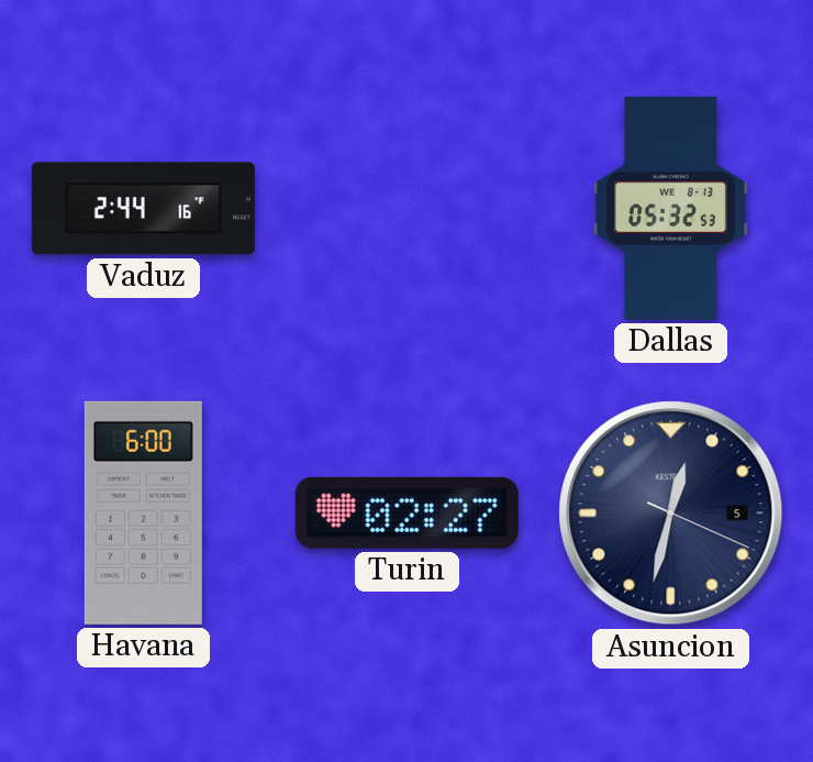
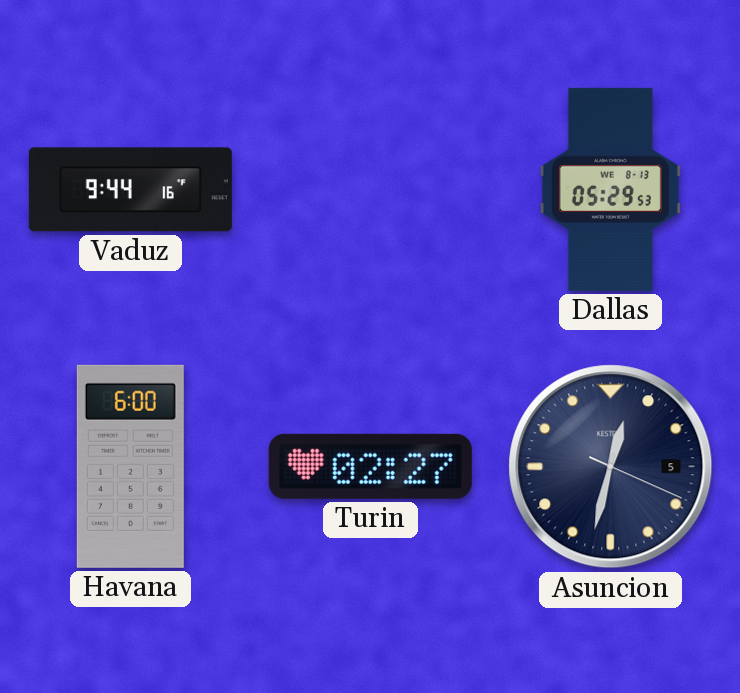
Vaduz: 2:44 -> 9:44 (130, 190)
Dallas: 05:32 -> 05:29 (610, 189)
